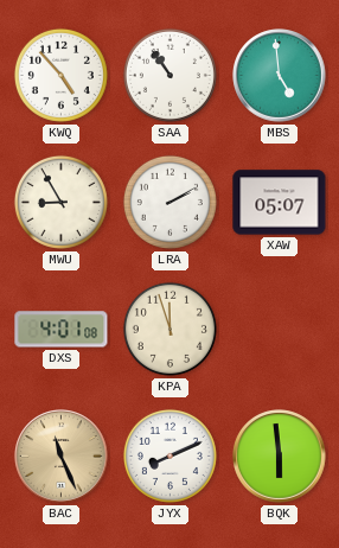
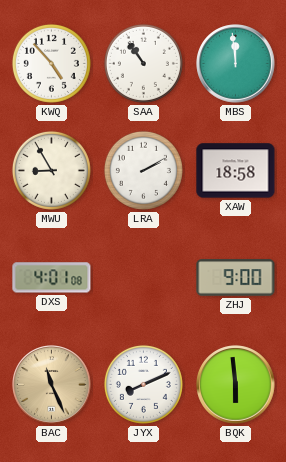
MBS: 4:59 -> 11:59 (236, 64)
XAW: 05:07 -> 18:58 (236, 171)
KPA: 11:57 -> none (170, 329)
ZHJ: none -> 9:00 (236, 278)
